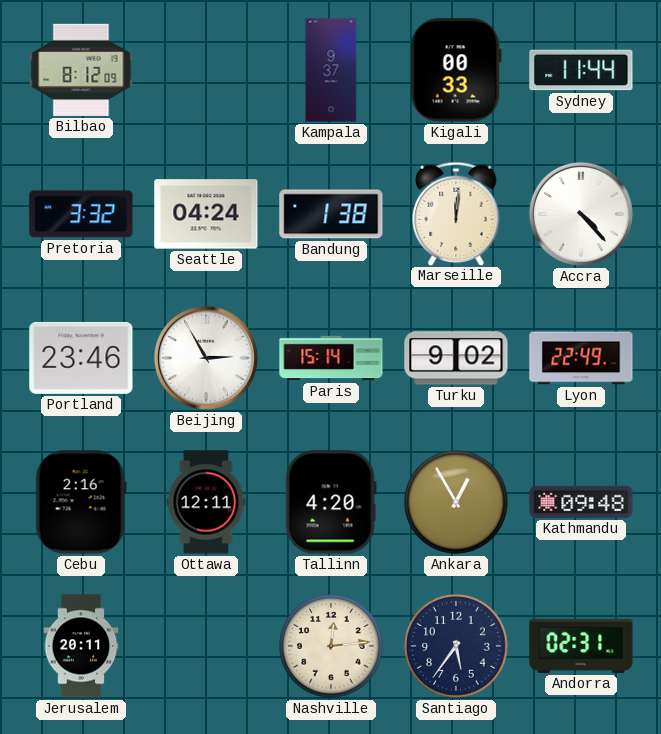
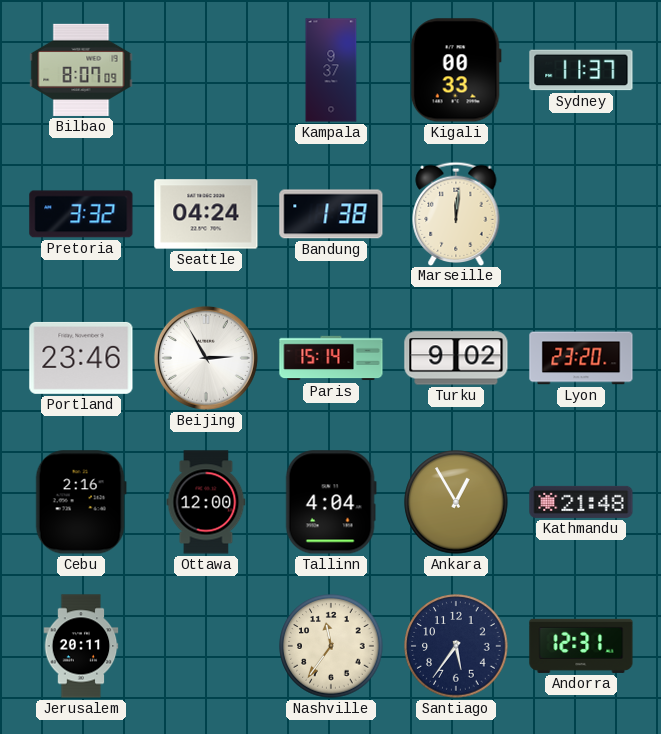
Bilbao: 8:12 -> 8:07 (81, 70)
Sydney: 11:44 -> 11:37 (581, 70)
Accra: 4:23 -> none (581, 214)
Lyon: 22:49 -> 23:20 (581, 358)
Ottawa: 12:11 -> 12:00 (206, 502)
Tallinn: 4:20 -> 4:04 (331, 502)
Kathmandu: 09:48 -> 21:48 (581, 502)
Nashville: 12:14 -> 11:36 (331, 646)
Andorra: 02:31 -> 12:31 (581, 646)
